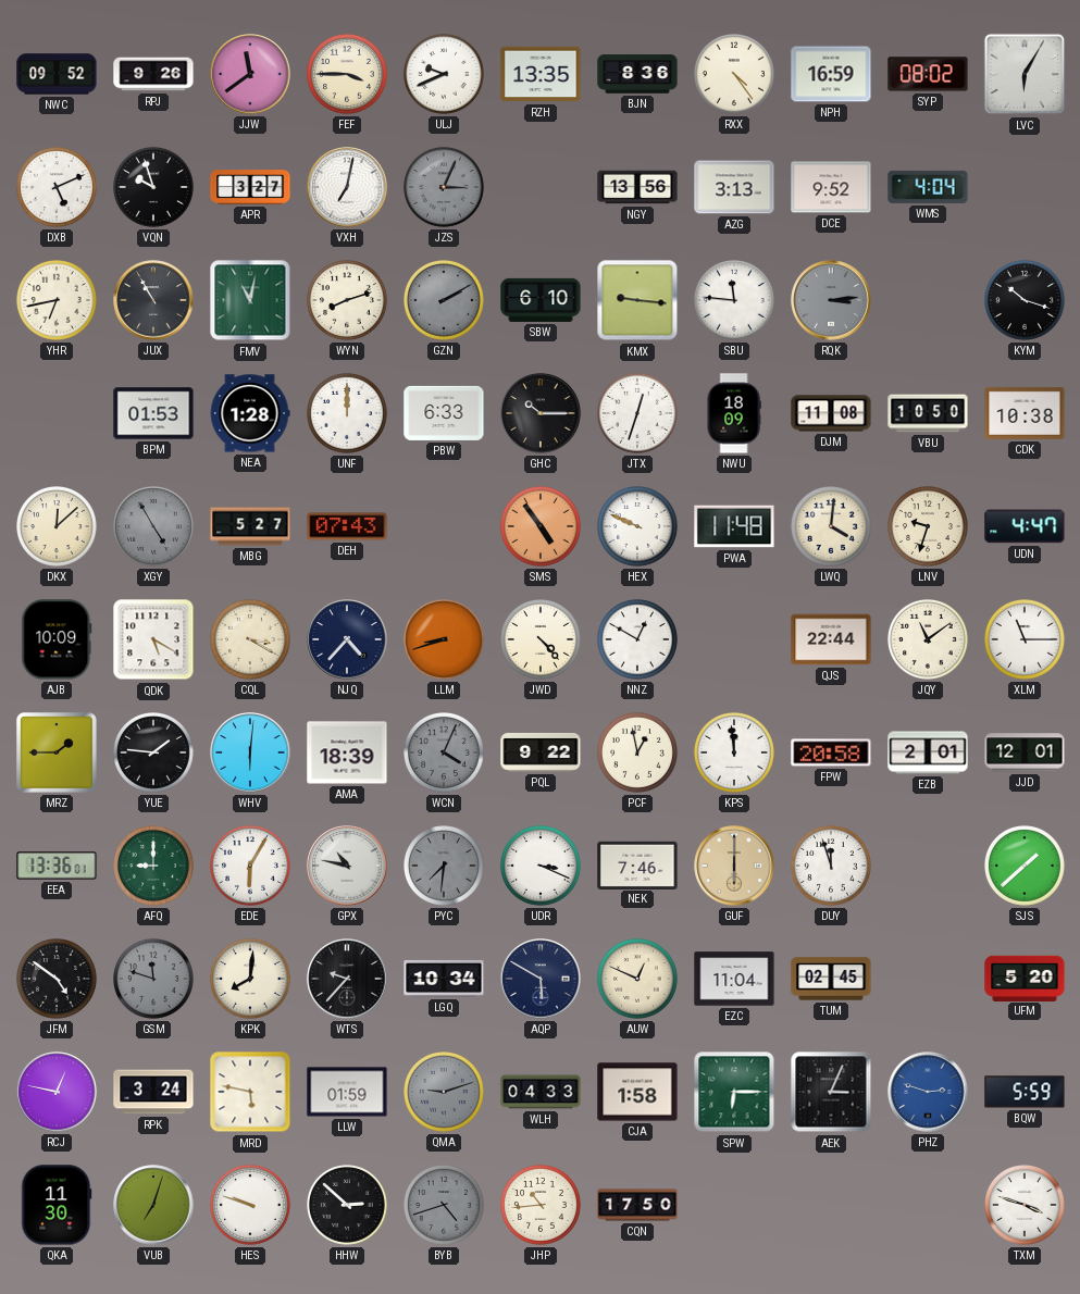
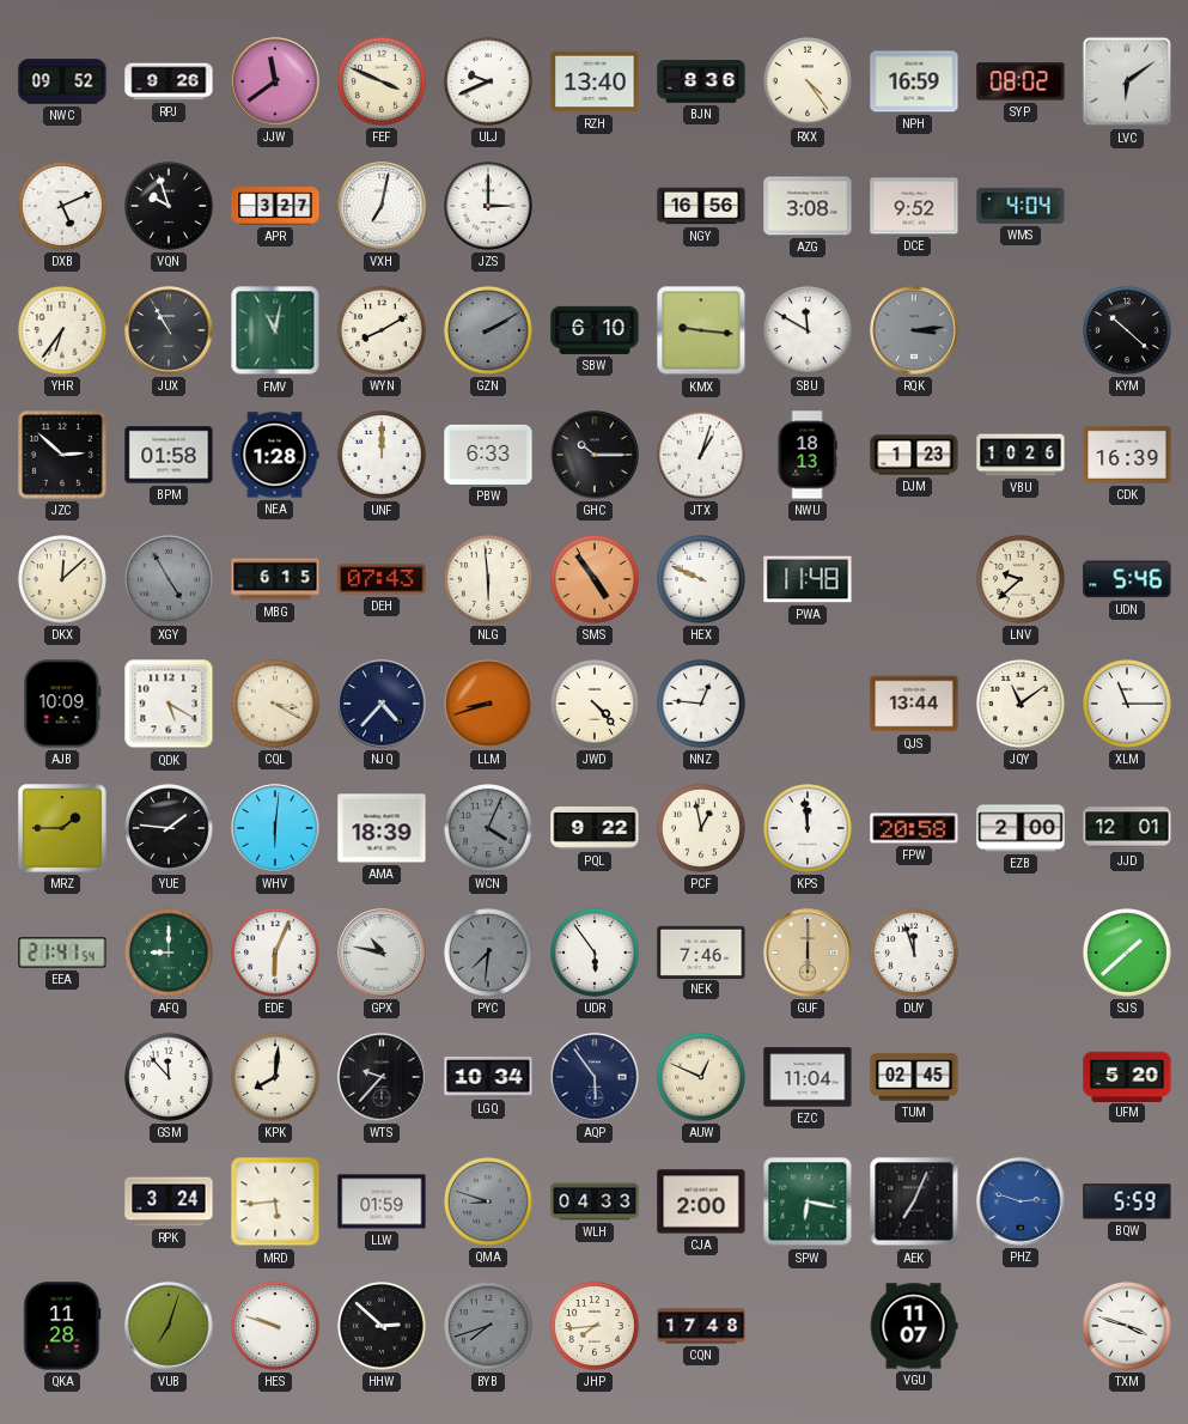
FEF: 3:45 -> 3:49 (383, 83)
RZH: 13:35 -> 13:40 (595, 81)
LVC: 6:05 -> 6:09 (1127, 81)
JZS: 3:04 -> 3:00 (489, 207)
JZS dial: grey -> white (489, 207)
NGY: 13:56 -> 16:56 (701, 206)
AZG: 3:13 -> 3:08 (808, 206)
YHR: 6:43 -> 6:36 (63, 331)
WYN: 8:12 -> 8:10 (383, 331)
SBU: 11:46 -> 11:50 (809, 331)
KYM: 10:18 -> 10:22 (1128, 331)
JZC: none -> 2:52 (63, 456)
BPM: 01:53 -> 01:58 (169, 455)
JTX: 12:33 -> 1:03 (702, 456)
NWU: 18:09 -> 18:13 (808, 455)
DJM: 11:08 -> 1:23 (914, 455)
VBU: 10:50 -> 10:26 (1021, 455)
CDK: 10:38 -> 16:39 (1127, 455)
MBG: 5:27 -> 6:15 (275, 579)
NLG: none -> 5:59 (489, 580)
LWQ: 4:01 -> none (832, 527)
LNV: 9:33 -> 9:38 (1022, 580)
UDN: 4:47 -> 5:46 (1127, 579)
NNZ: 12:50 -> 12:46 (702, 705)
QJS: 22:44 -> 13:44 (914, 704)
EZB: 2:01 -> 2:00 (1021, 828)
EEA: 13:36 -> 21:41 (62, 953)
EDE: 6:05 -> 6:04 (276, 954)
UDR: 3:19 -> 5:54 (596, 954)
JFM: 4:51 -> none (58, 980)
GSM: 11:48 -> 11:53 (170, 1078)
GSM dial: grey -> white (170, 1078)
AQP: 5:50 -> 5:54 (595, 1077)
RCJ: 12:47 -> none (57, 1092)
MRD: 5:47 -> 5:44 (275, 1201)
QMA: 9:12 -> 8:48 (489, 1203)
CJA: 1:58 -> 2:00 (701, 1201)
SPW: 6:15 -> 6:17 (808, 1201)
AEK: 3:04 -> 7:04 (914, 1201)
QKA: 11:30 -> 11:28 (62, 1326)
BYB: 4:42 -> 7:42 (489, 1327)
JHP: 10:44 -> 7:44 (596, 1327)
CQN: 17:50 -> 17:48 (701, 1326)
VGU: none -> 11:07 (914, 1326)
